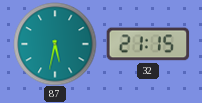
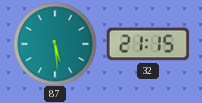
87: 5:32 -> 5:29 (55, 44)
